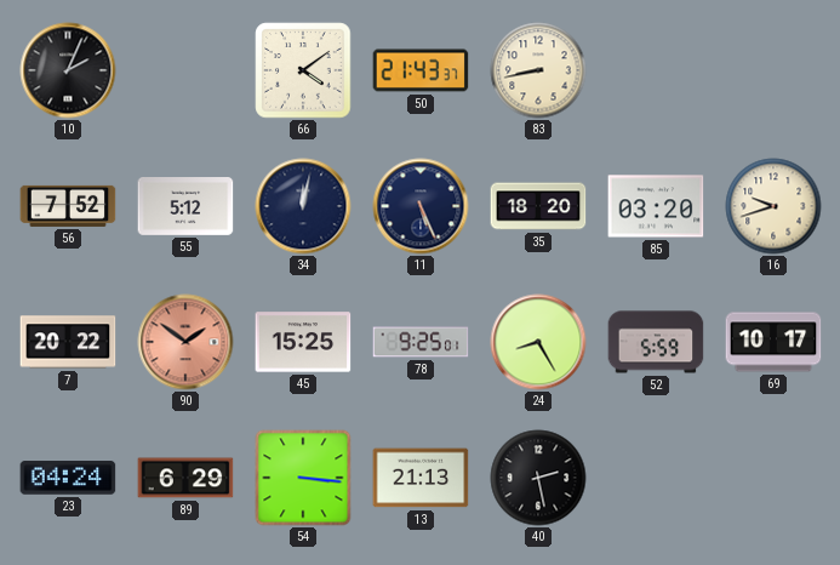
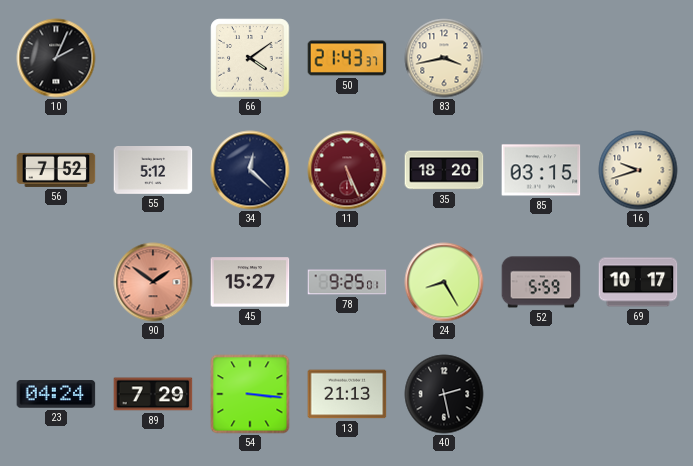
83: 8:43 -> 3:43 (444, 58)
34: 12:02 -> 12:22 (250, 170)
11 dial: navy -> burgundy (347, 170)
85: 03:20 -> 03:15 (541, 170)
7: 20:22 -> none (68, 342)
45: 15:25 -> 15:27 (250, 282)
89: 6:29 -> 7:29 (153, 394)
